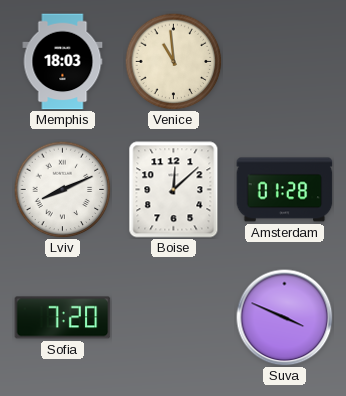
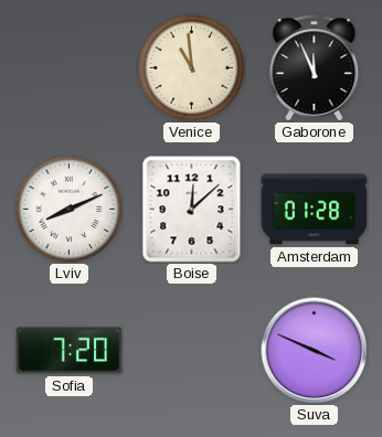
Memphis: 18:03 -> none (63, 62)
Gaborone: none -> 11:56 (315, 68)
